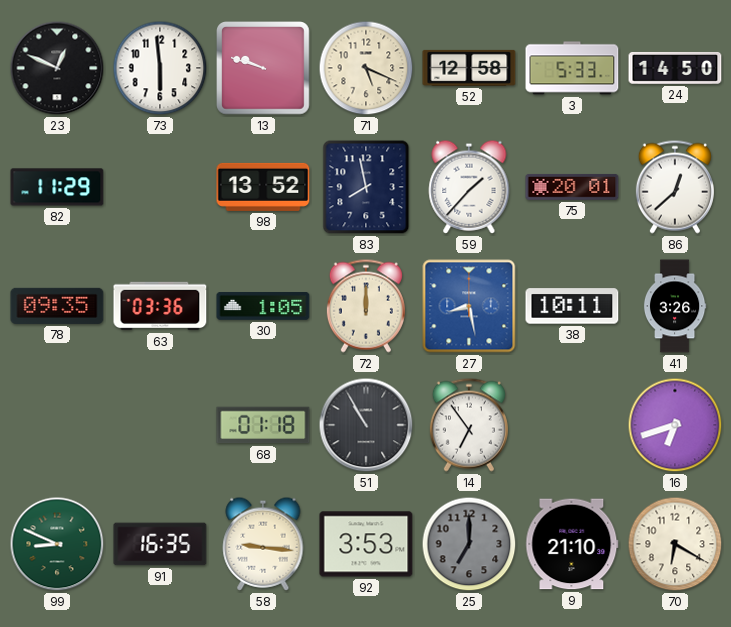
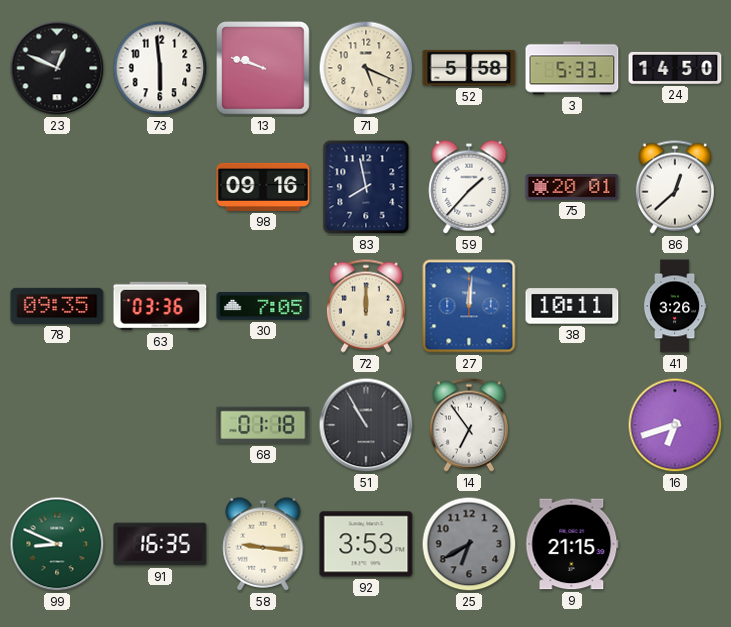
52: 12:58 -> 5:58 (469, 68)
82: 11:29 -> none (57, 187)
98: 13:52 -> 09:16 (263, 187)
30: 1:05 -> 7:05 (263, 307)
27: 8:28 -> 12:01 (469, 306)
25: 7:00 -> 6:40 (469, 544)
9: 21:10 -> 21:15 (572, 544)
70: 6:20 -> none (675, 544)
